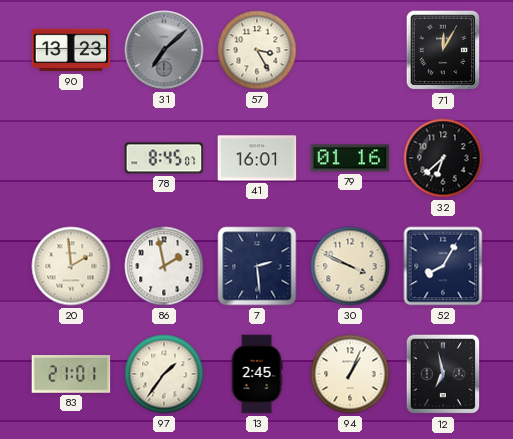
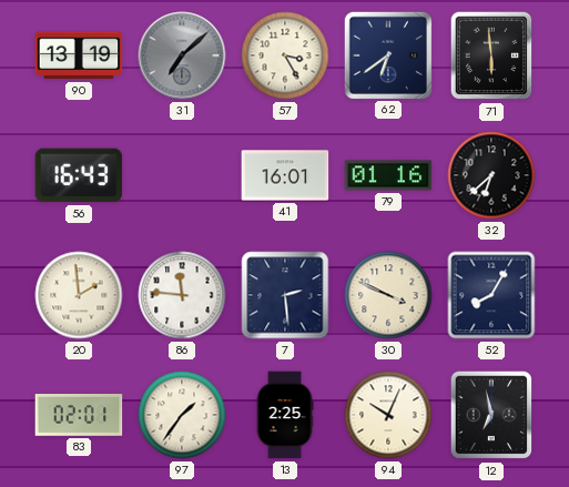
90: 13:23 -> 13:19 (79, 55)
62: none -> 6:39 (387, 54)
71: 12:05 -> 5:59 (491, 55)
56: none -> 16:43 (79, 175)
78: 8:45 -> none (164, 158)
86: 1:58 -> 11:46 (182, 295)
83: 21:01 -> 02:01 (79, 416)
13: 2:45 -> 2:25 (285, 415)
94: 1:04 -> 10:04 (388, 415)
